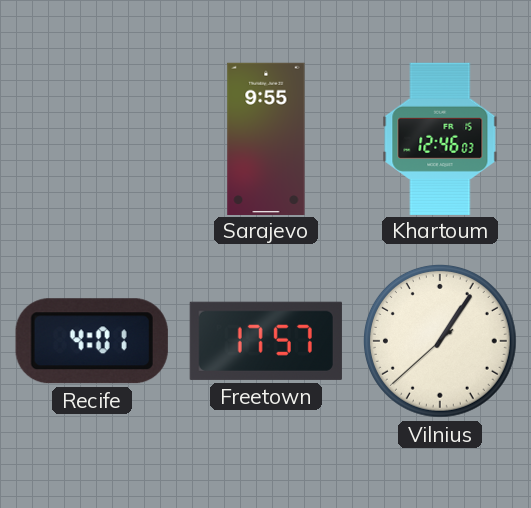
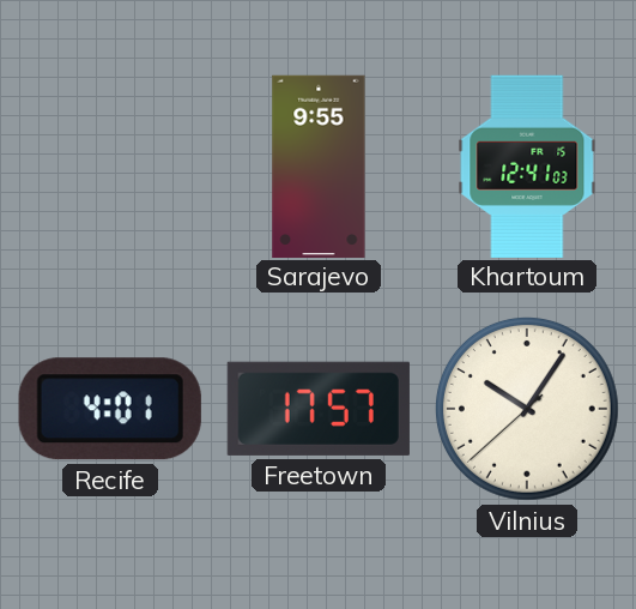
Khartoum: 12:46 -> 12:41 (527, 165)
Vilnius: 1:05 -> 10:05 (527, 409)
